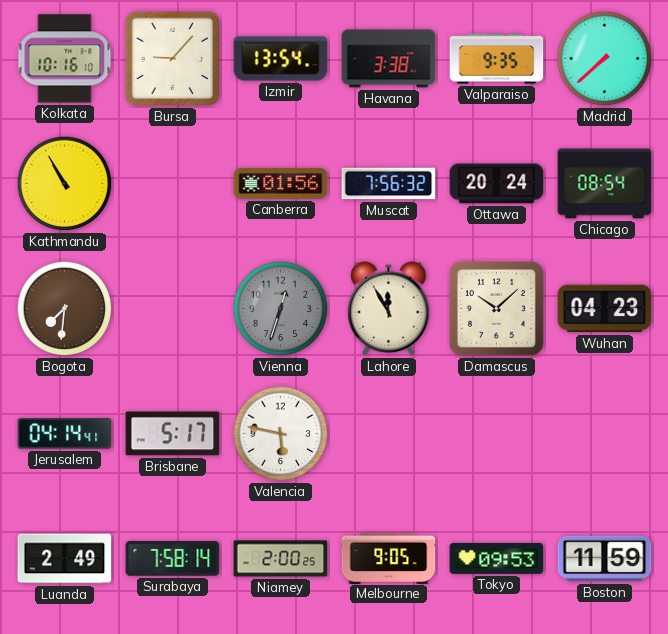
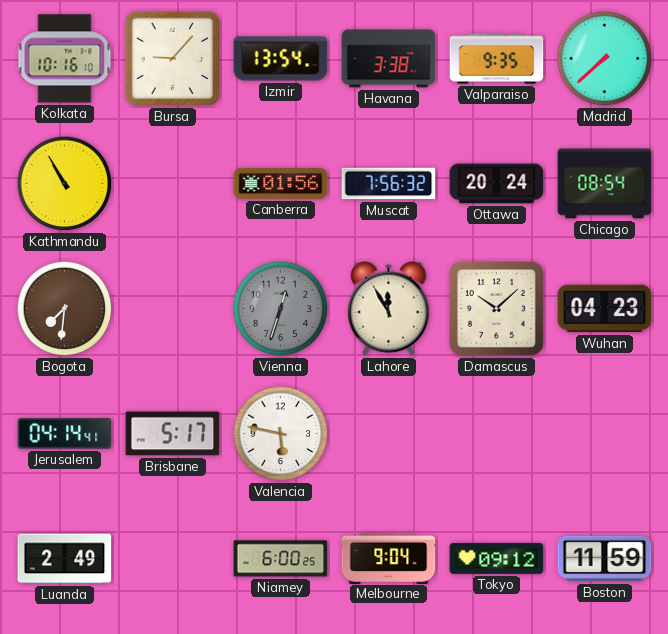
Surabaya: 7:58 -> none (173, 559)
Niamey: 2:00 -> 6:00 (281, 559)
Melbourne: 9:05 -> 9:04 (389, 558)
Tokyo: 09:53 -> 09:12 (497, 558)
